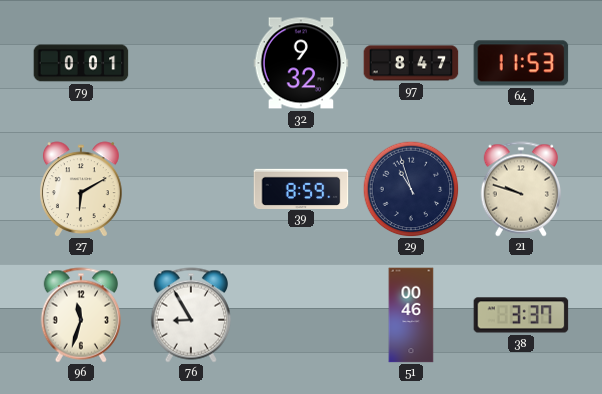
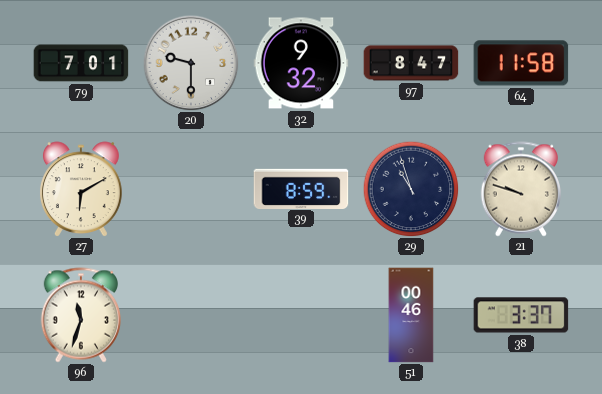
79: 0:01 -> 7:01 (81, 63)
20: none -> 9:30 (191, 63)
64: 11:53 -> 11:58 (521, 63)
76: 8:55 -> none (190, 315)
